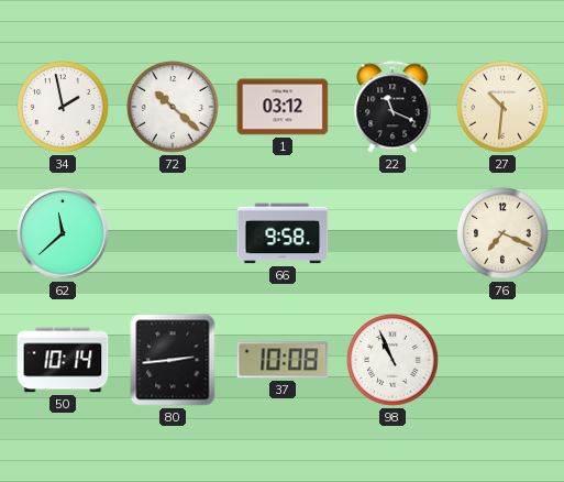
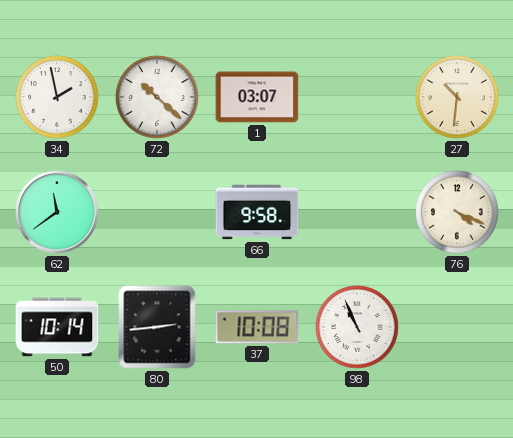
1: 03:12 -> 03:07 (257, 97)
22: 11:19 -> none (392, 107)
62: 11:38 -> 11:39 (57, 212)
76: 7:19 -> 4:19 (457, 212)
